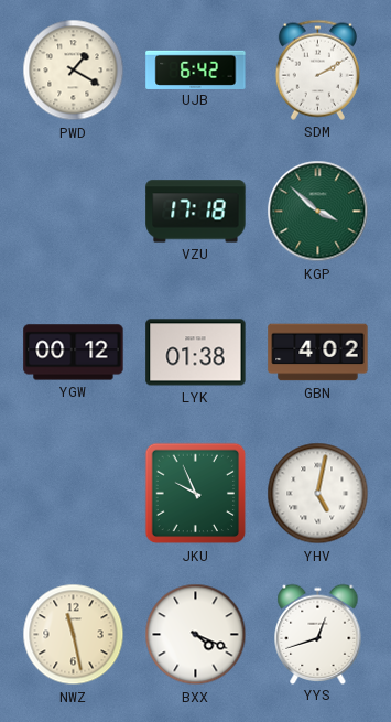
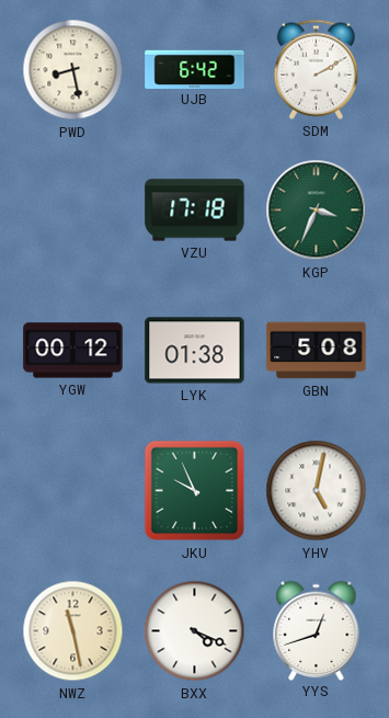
PWD: 1:20 -> 8:28 (73, 70)
KGP: 3:52 -> 3:34 (317, 210)
GBN: 4:02 -> 5:08 (317, 351)
